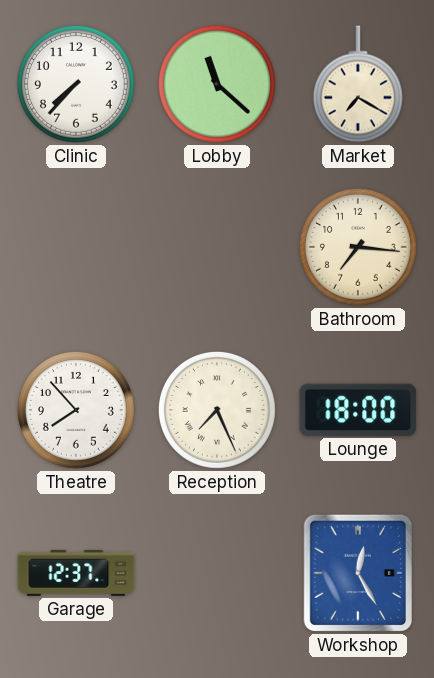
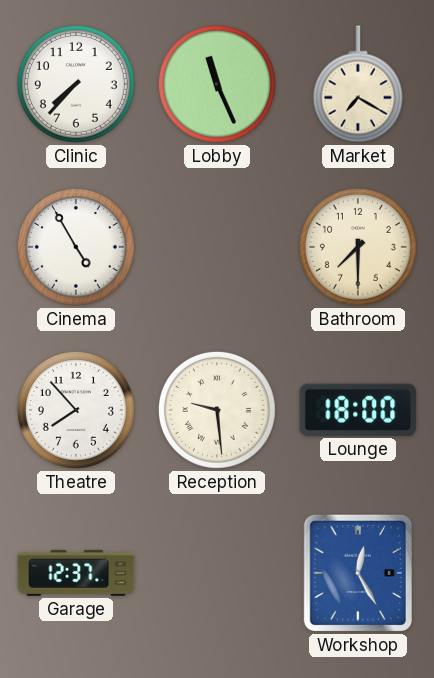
Lobby: 11:22 -> 11:26 (217, 84)
Cinema: none -> 4:55 (76, 247)
Bathroom: 7:16 -> 7:30 (358, 247)
Reception: 7:26 -> 9:29 (217, 410)
